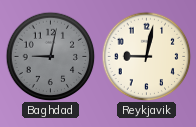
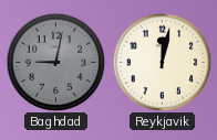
Reykjavik: 9:02 -> 12:02 (162, 62)
